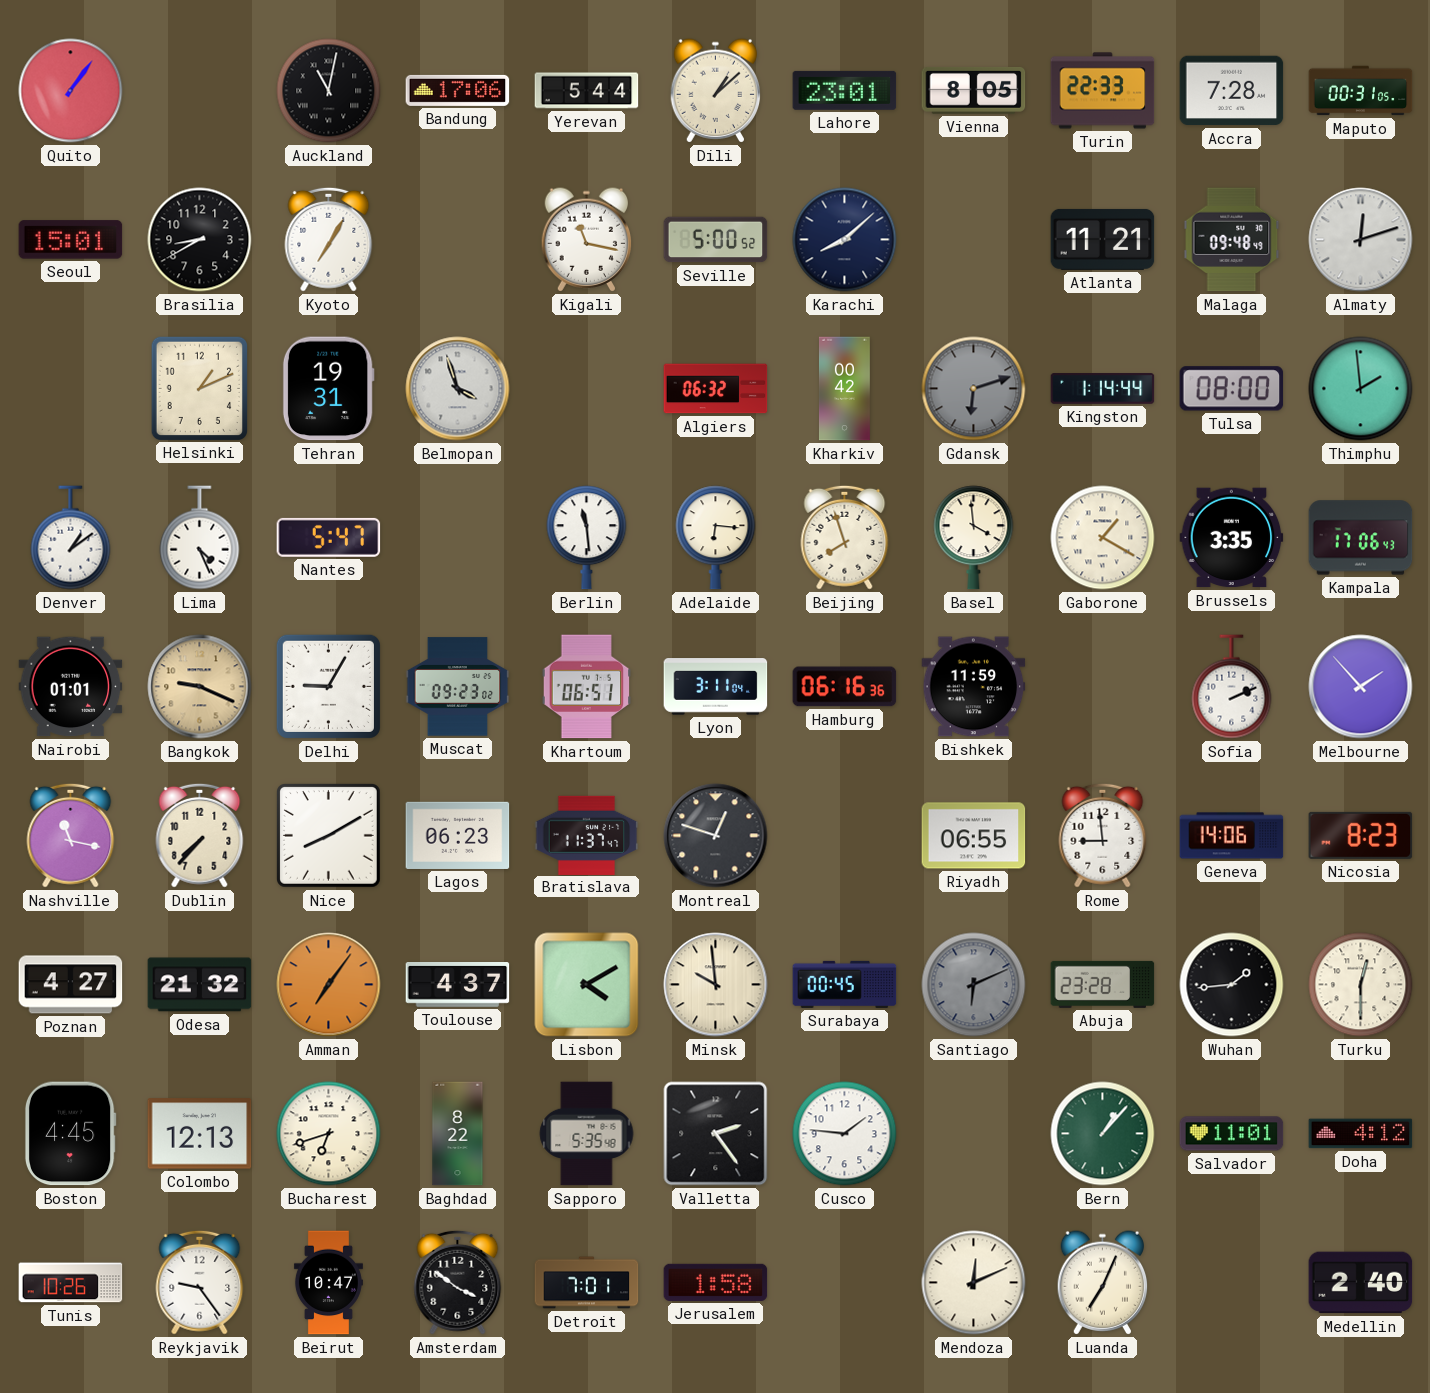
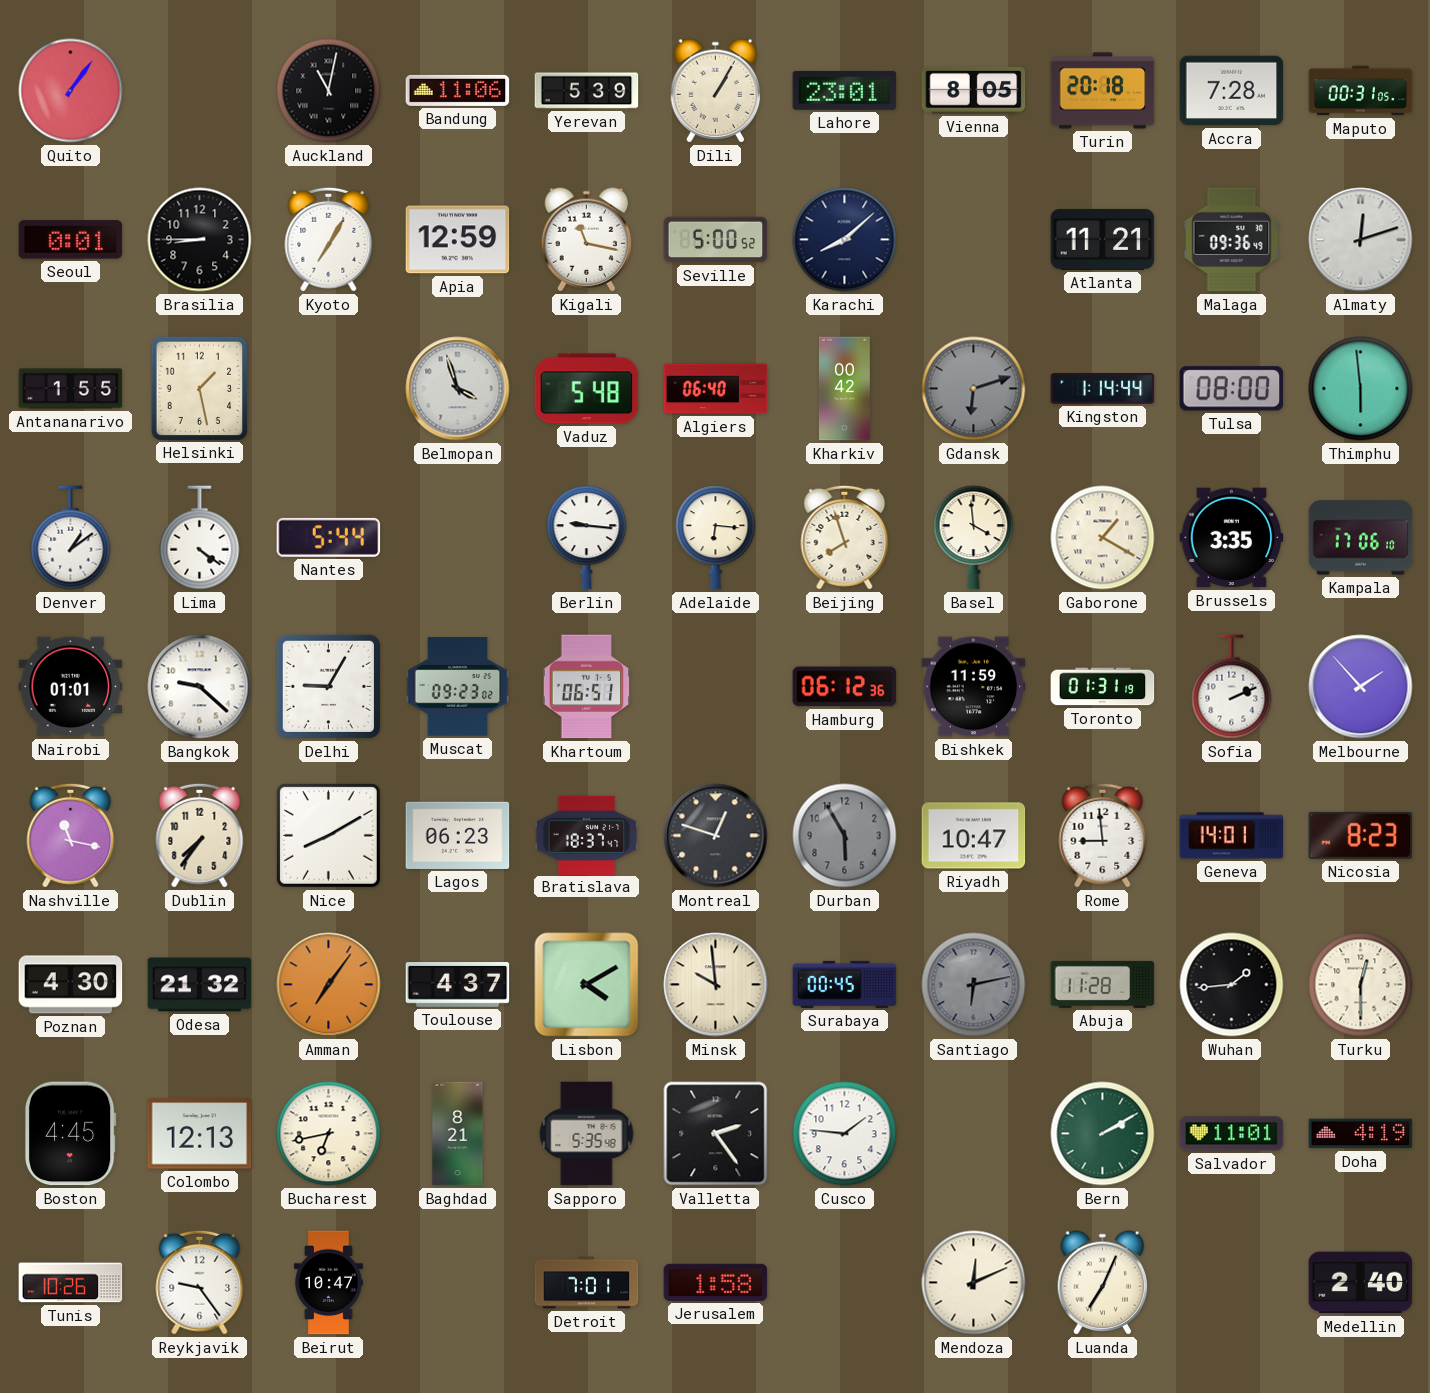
Bandung: 17:06 -> 11:06 (458, 90)
Yerevan: 5:44 -> 5:39 (587, 91)
Dili: 1:08 -> 1:05 (716, 91)
Turin: 22:33 -> 20:18 (1103, 91)
Seoul: 15:01 -> 0:01 (71, 240)
Brasilia: 8:40 -> 8:45 (200, 240)
Apia: none -> 12:59 (458, 240)
Malaga: 09:48 -> 09:36 (1232, 240)
Antananarivo: none -> 1:55 (71, 389)
Helsinki: 1:11 -> 1:28 (199, 388)
Tehran: 19:31 -> none (328, 389)
Vaduz: none -> 5:48 (587, 389)
Algiers: 06:32 -> 06:40 (716, 389)
Thimphu: 1:59 -> 5:59 (1361, 389)
Lima: 4:26 -> 4:21 (200, 538)
Nantes: 5:47 -> 5:44 (329, 537)
Berlin: 11:29 -> 9:16 (587, 538)
Kampala: 17:06:43 -> 17:06:10 (1361, 538)
Bangkok: 9:19 -> 9:22 (200, 687)
Bangkok dial: champagne -> white (200, 687)
Lyon: 3:11 -> none (716, 687)
Hamburg: 06:16 -> 06:12 (845, 687)
Toronto: none -> 01:31 (1103, 687)
Dublin: 7:37 -> 7:36 (200, 835)
Bratislava: 11:37 -> 18:37 (587, 835)
Durban: none -> 5:55 (845, 836)
Riyadh: 06:55 -> 10:47 (974, 836)
Geneva: 14:06 -> 14:01 (1232, 836)
Poznan: 4:27 -> 4:30 (71, 985)
Santiago: 6:11 -> 6:13 (974, 985)
Abuja: 23:28 -> 11:28 (1103, 984)
Bucharest: 6:42 -> 6:43 (329, 1134)
Baghdad: 8:22 -> 8:21 (458, 1134)
Bern: 1:07 -> 2:10 (1103, 1134)
Doha: 4:12 -> 4:19 (1361, 1134)
Amsterdam: 3:51 -> none (458, 1282)
